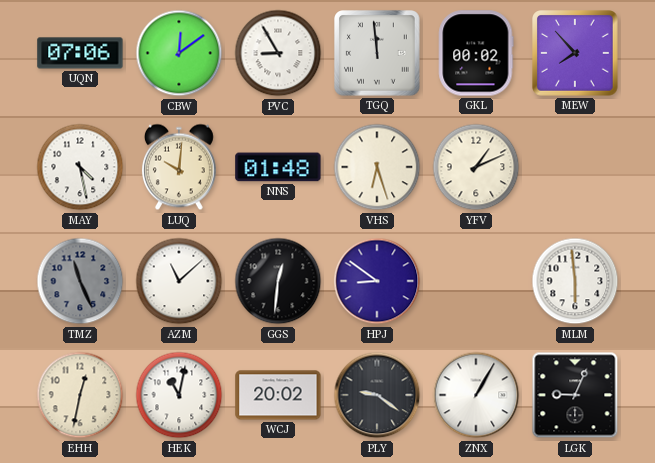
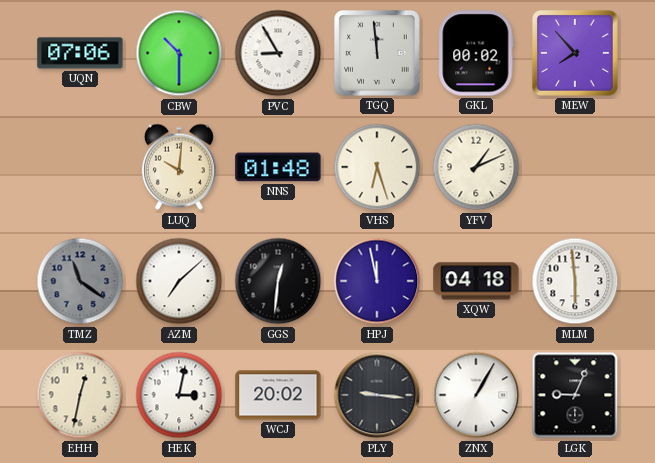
CBW: 12:09 -> 10:30 (179, 53)
MAY: 4:28 -> none (80, 167)
TMZ: 11:26 -> 11:21 (80, 281)
AZM: 11:08 -> 7:08 (179, 281)
HPJ: 8:51 -> 11:58 (377, 281)
XQW: none -> 04:18 (476, 281)
HEK: 11:02 -> 3:02 (179, 395)
PLY: 9:21 -> 9:16 (377, 395)
